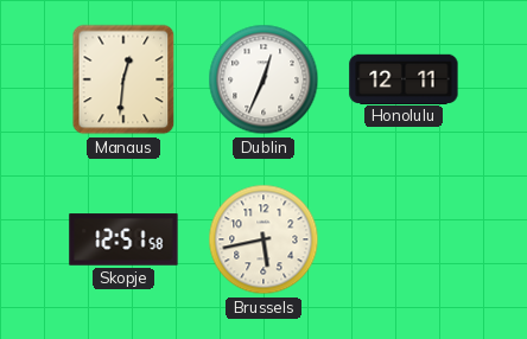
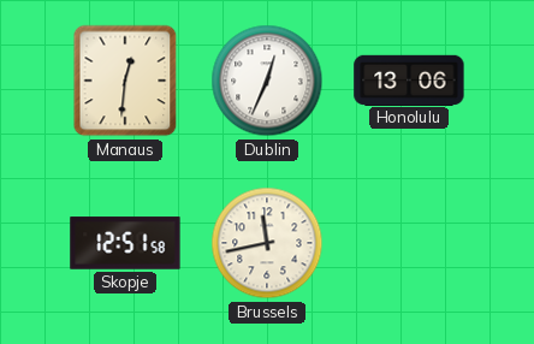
Honolulu: 12:11 -> 13:06 (409, 79)
Brussels: 5:43 -> 11:43 (267, 243)
